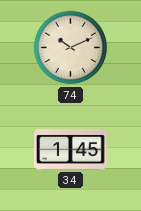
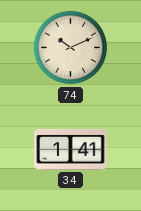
34: 1:45 -> 1:41 (71, 149)
